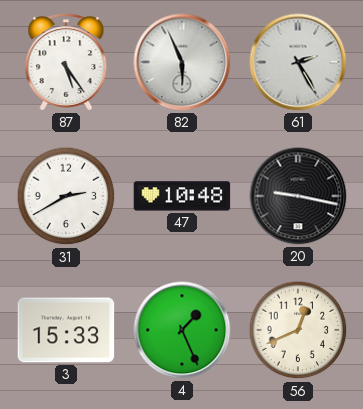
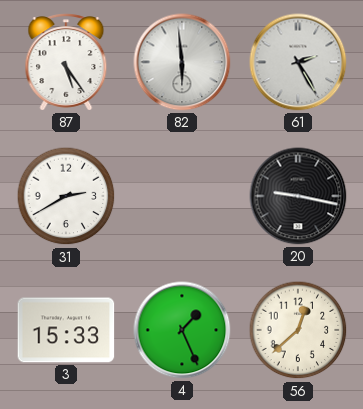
82: 5:56 -> 5:59 (182, 62)
47: 10:48 -> none (182, 196)
56: 12:41 -> 12:38 (298, 330)
